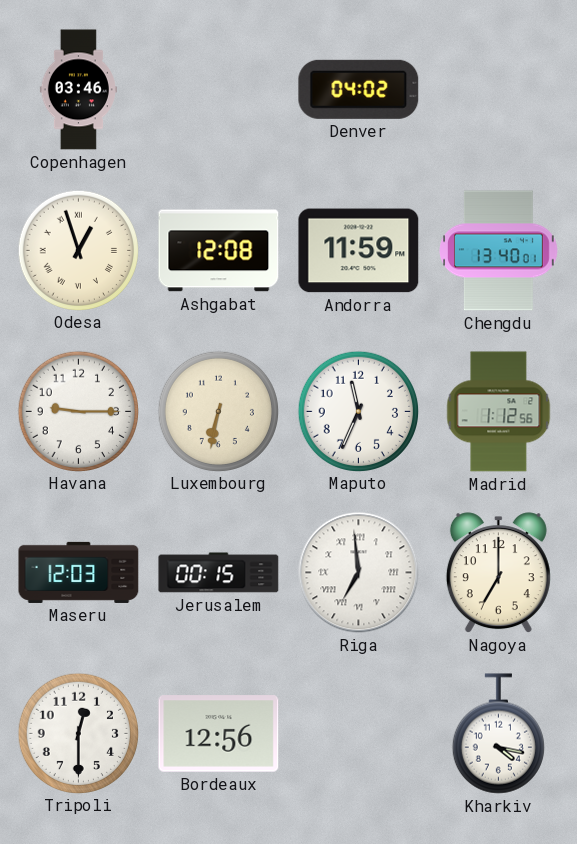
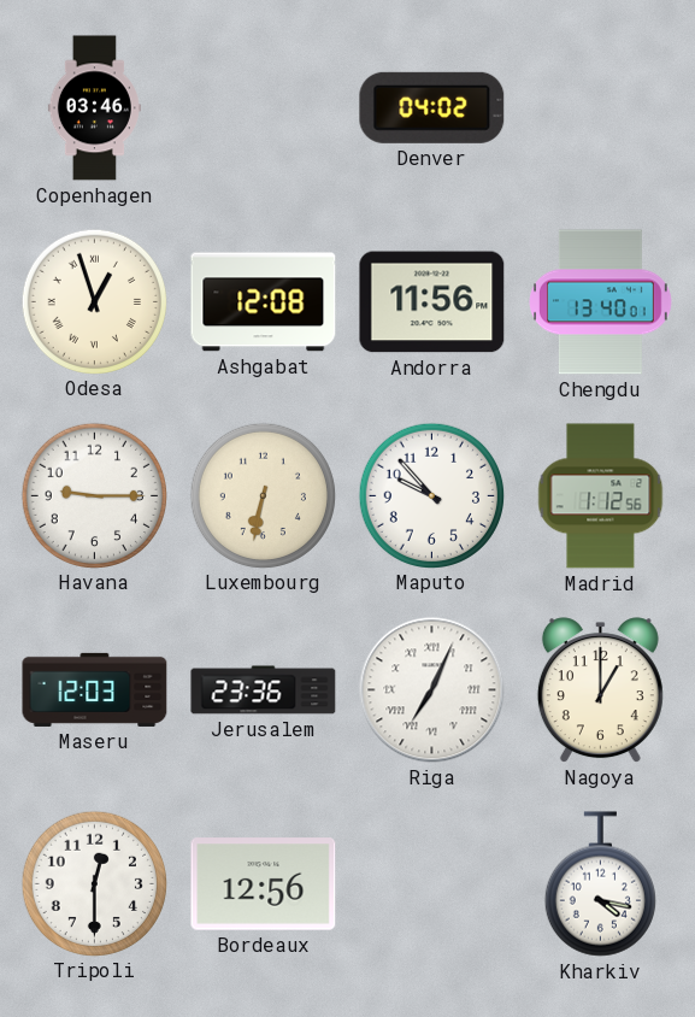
Andorra: 11:59 -> 11:56 (432, 302)
Maputo: 11:34 -> 9:53 (431, 495)
Jerusalem: 00:15 -> 23:36 (264, 690)
Riga: 6:59 -> 7:04 (432, 690)
Nagoya: 7:00 -> 1:00 (600, 690)
